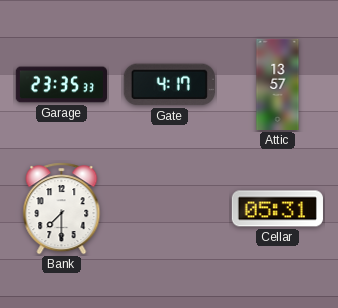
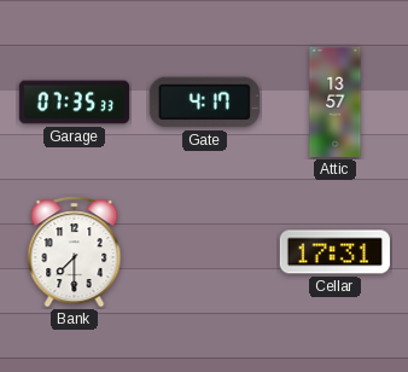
Garage: 23:35 -> 07:35 (74, 103)
Cellar: 05:31 -> 17:31 (334, 252)
